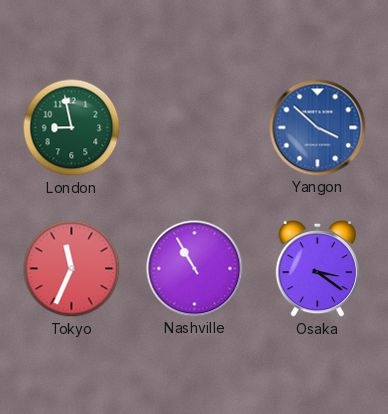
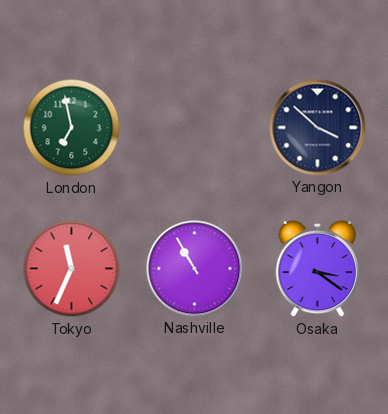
London: 8:58 -> 6:58 (72, 128)
Yangon dial: blue -> navy (318, 128)
